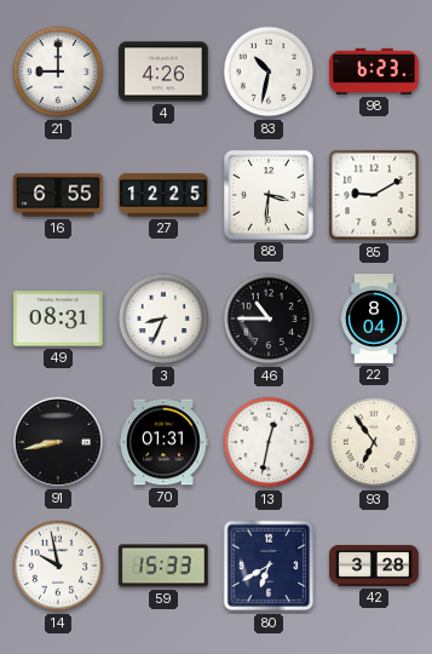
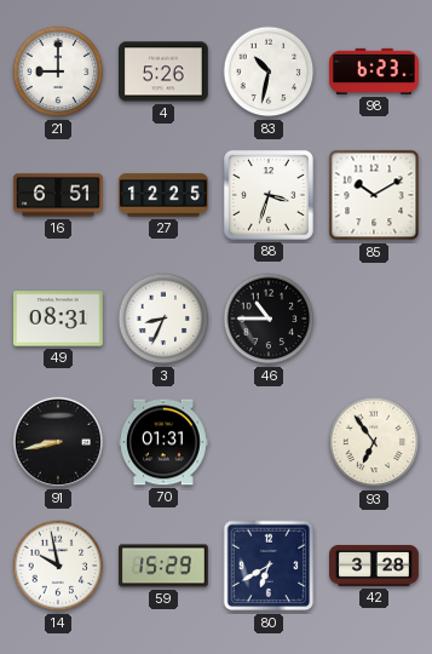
4: 4:26 -> 5:26 (163, 71)
16: 6:55 -> 6:51 (58, 195)
88: 3:31 -> 3:33 (269, 195)
85: 9:10 -> 10:10 (374, 195)
22: 8:04 -> none (374, 319)
13: 12:32 -> none (269, 442)
59: 15:33 -> 15:29 (163, 566)
